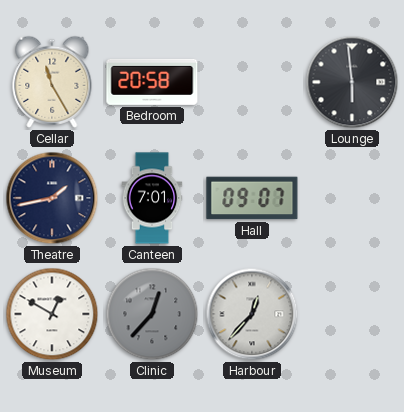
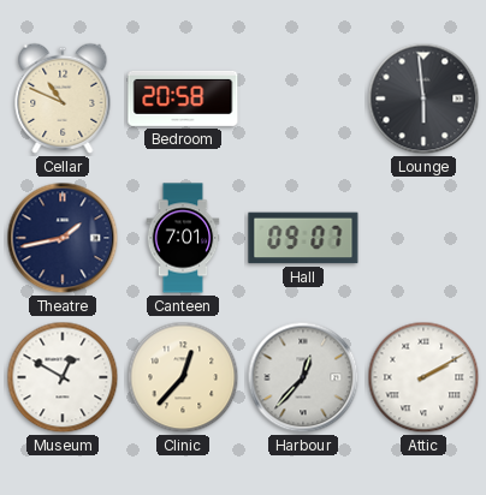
Cellar: 11:25 -> 10:49 (63, 99)
Clinic dial: grey -> cream (183, 377)
Attic: none -> 2:10 (423, 377)
